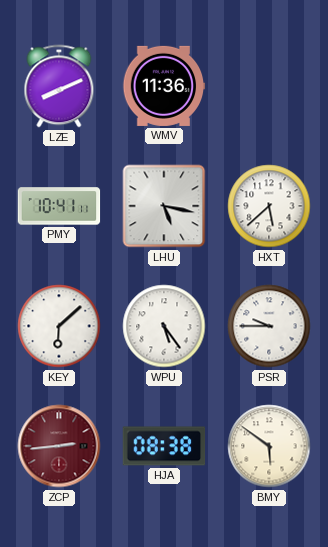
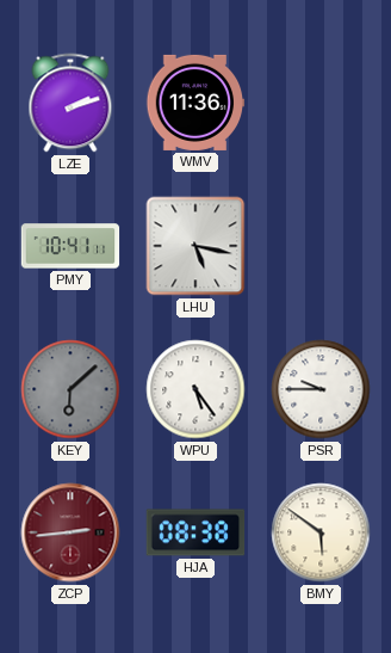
LZE: 8:11 -> 2:12 (70, 103)
HXT: 5:38 -> none (269, 206)
KEY dial: white -> grey (70, 389)
